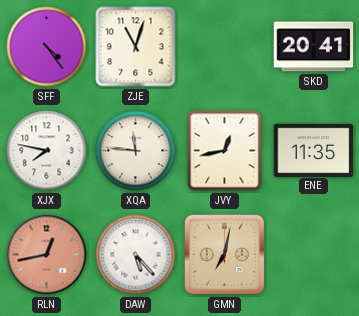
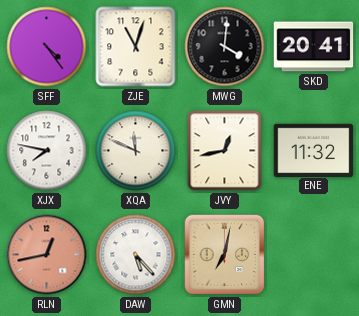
MWG: none -> 4:01 (225, 47)
XQA: 11:46 -> 11:49 (136, 151)
ENE: 11:35 -> 11:32 (314, 150)
